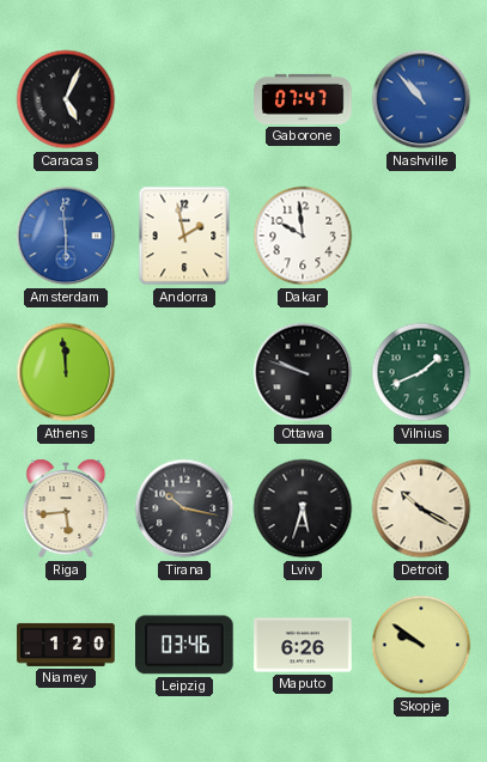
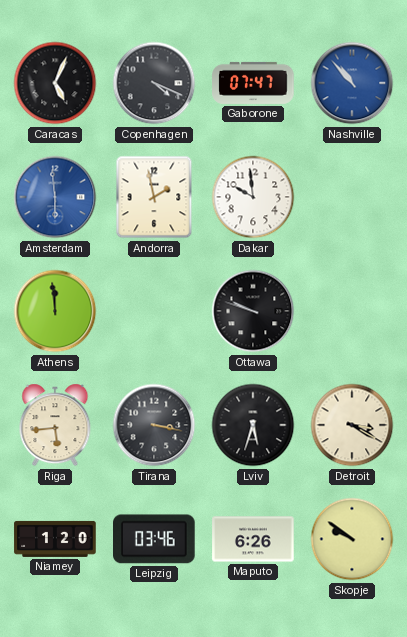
Copenhagen: none -> 4:19 (154, 83)
Vilnius: 1:41 -> none (421, 372)
Tirana: 10:17 -> 3:17 (154, 425)
Detroit: 10:20 -> 3:20 (352, 425)
